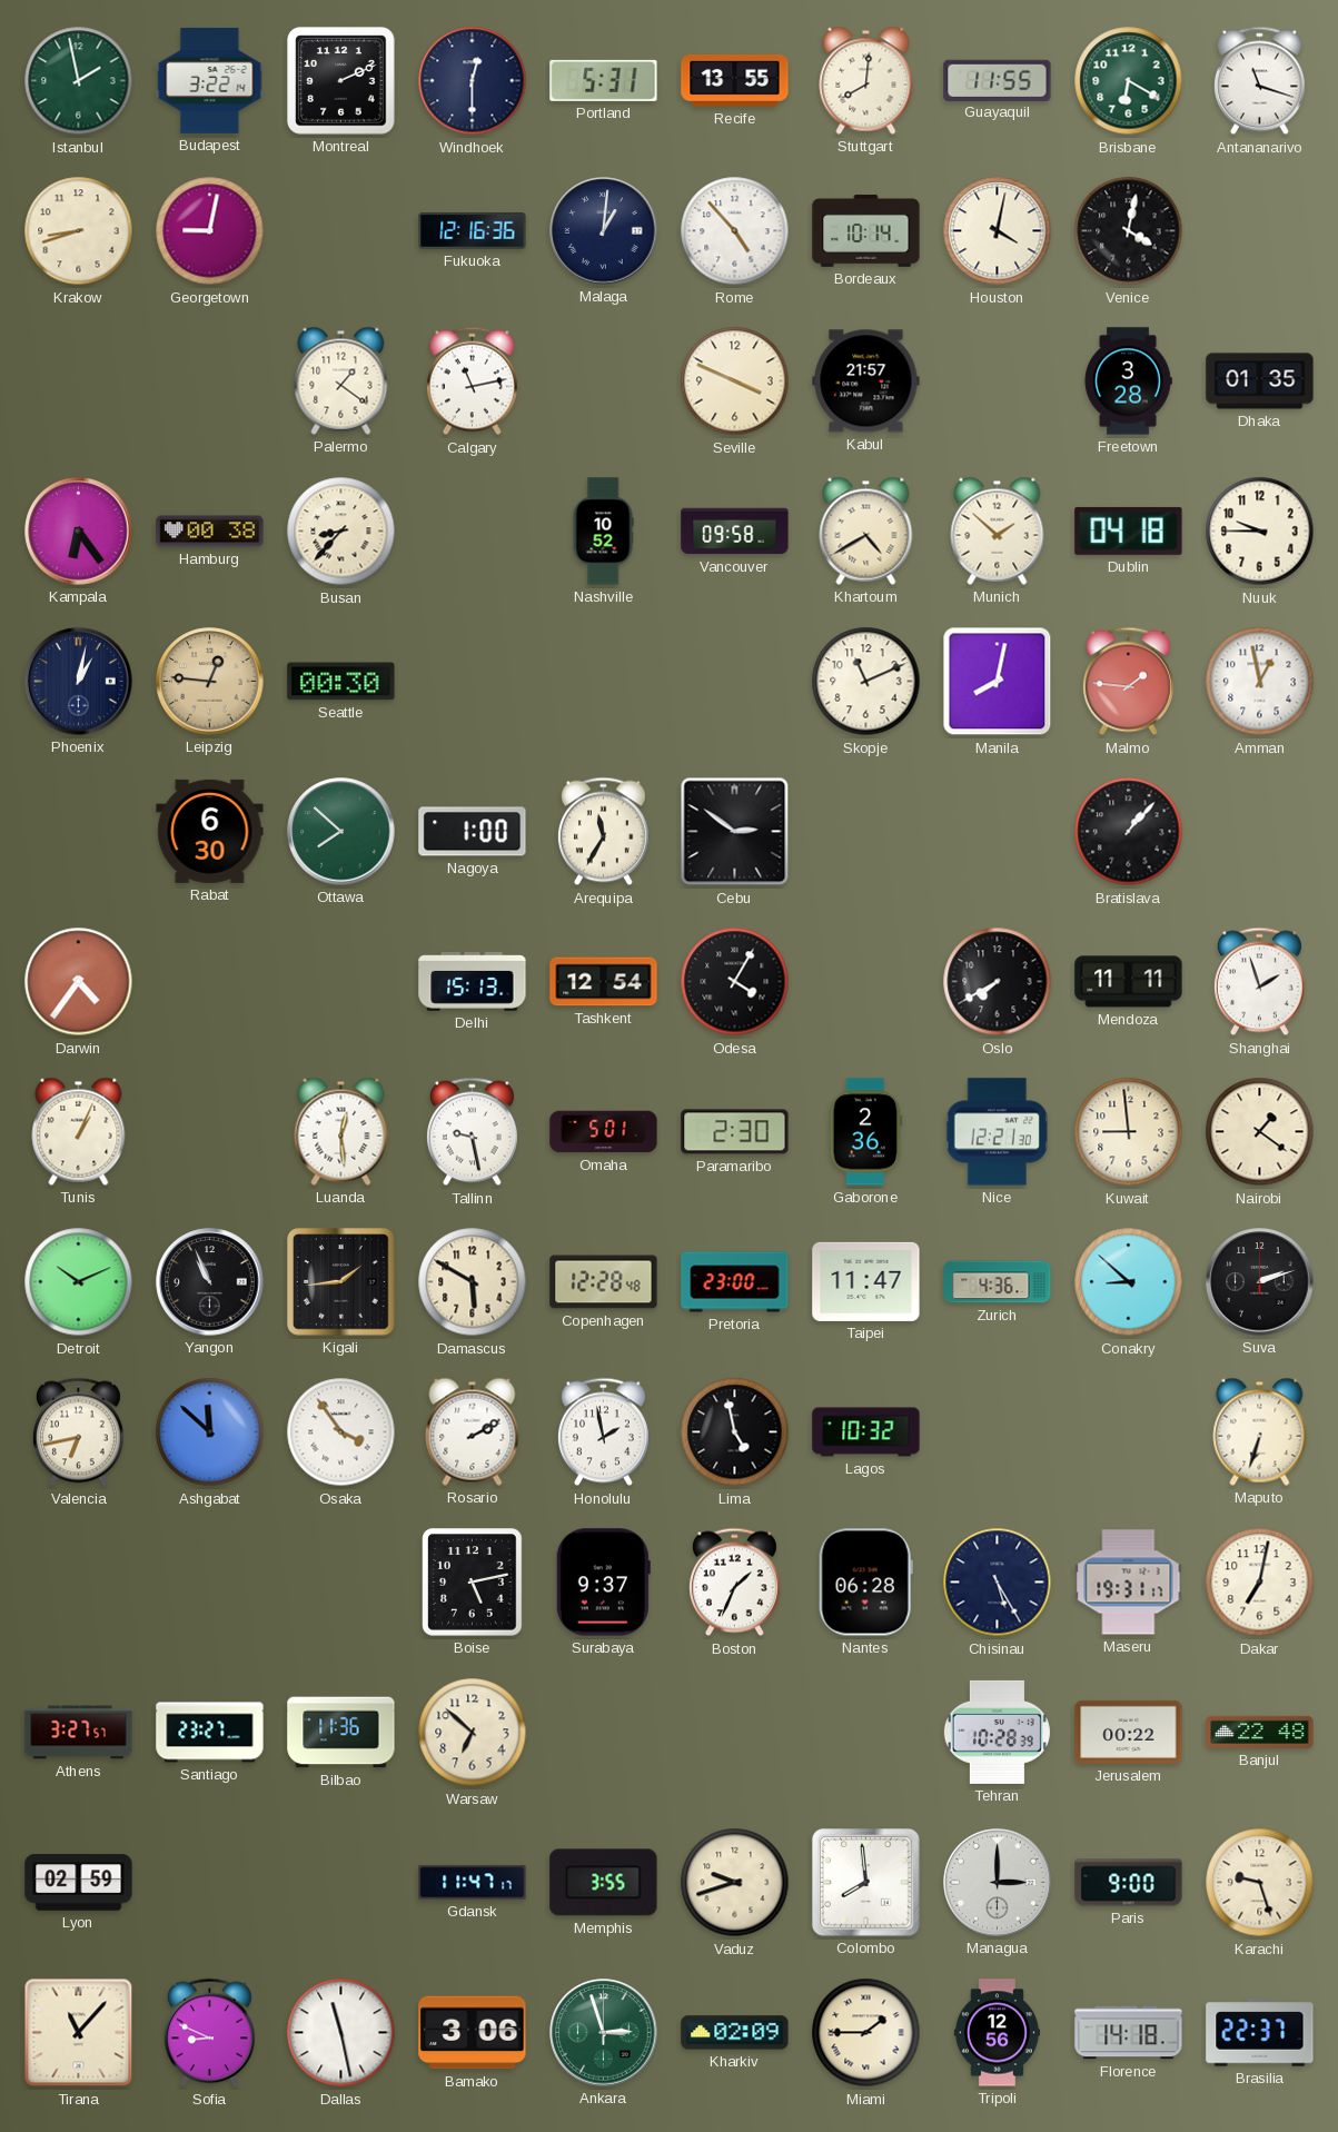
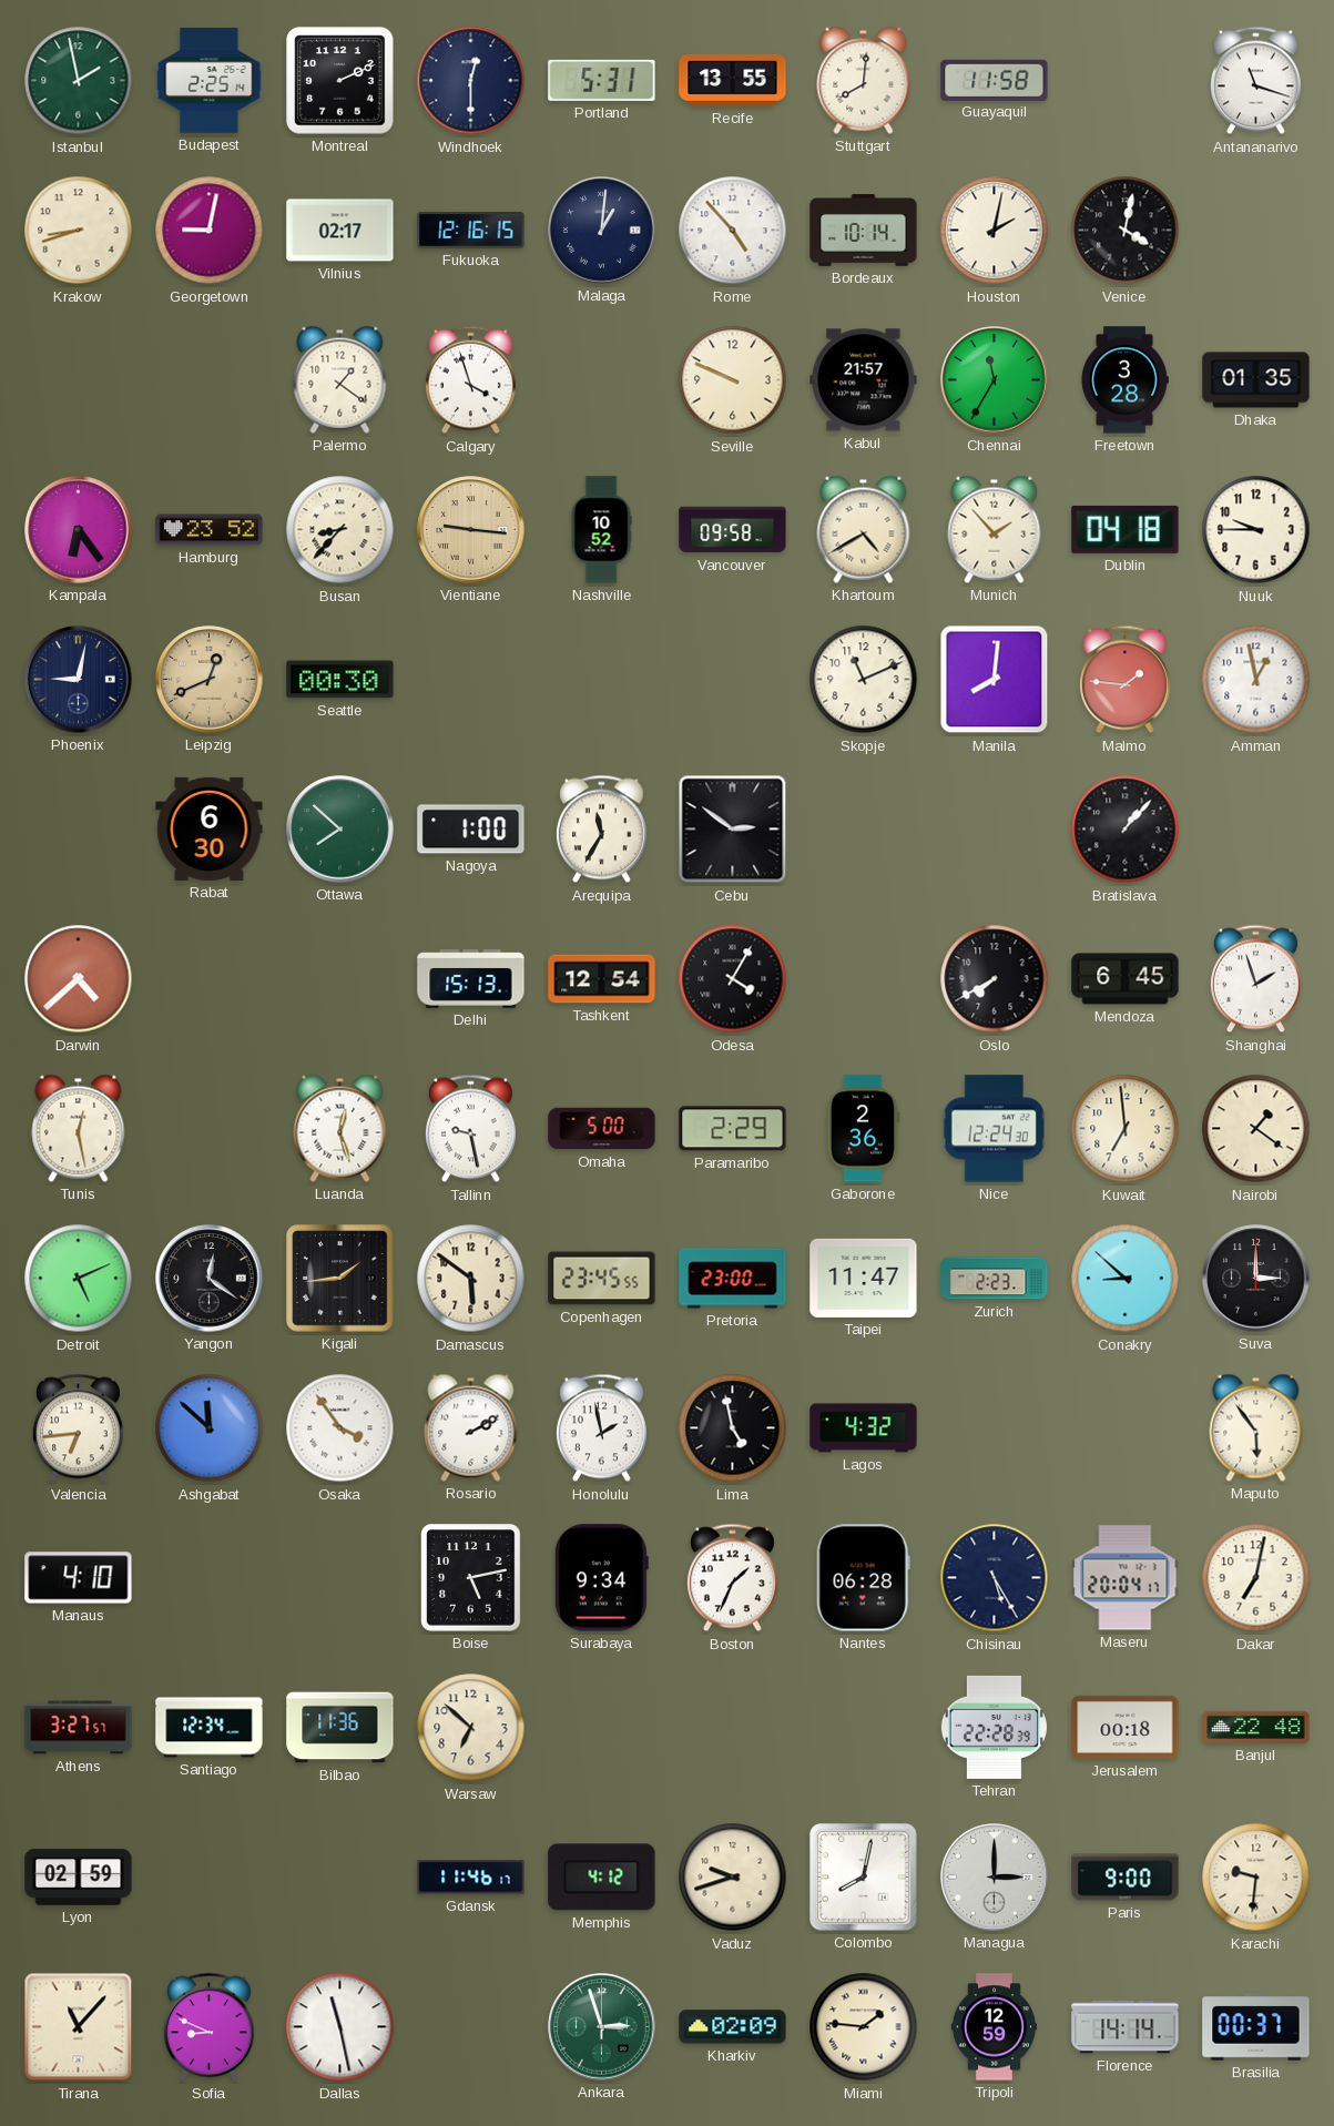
Budapest: 3:22 -> 2:25 (210, 80)
Guayaquil: 11:55 -> 11:58 (995, 80)
Brisbane: 6:20 -> none (1129, 81)
Vilnius: none -> 02:17 (340, 231)
Fukuoka: 12:16:36 -> 12:16:15 (471, 230)
Houston: 4:02 -> 2:02 (995, 231)
Calgary: 11:13 -> 3:57 (470, 380)
Seville: 3:49 -> 9:49 (733, 380)
Chennai: none -> 11:35 (995, 380)
Hamburg: 00:38 -> 23:52 (210, 530)
Vientiane: none -> 9:16 (471, 530)
Munich: 1:52 -> 1:53 (995, 529)
Phoenix: 1:02 -> 9:02 (79, 680)
Leipzig: 12:46 -> 12:41 (210, 680)
Manila: 8:02 -> 8:01 (995, 680)
Darwin: 4:36 -> 4:38 (79, 979)
Mendoza: 11:11 -> 6:45 (1126, 979)
Tunis: 1:04 -> 12:28 (79, 1128)
Luanda: 12:29 -> 12:27 (340, 1128)
Omaha: 5:01 -> 5:00 (602, 1129)
Paramaribo: 2:30 -> 2:29 (733, 1129)
Nice: 12:21 -> 12:24 (994, 1129)
Kuwait: 8:59 -> 6:59 (1126, 1129)
Detroit: 10:11 -> 5:11 (79, 1279)
Yangon: 10:56 -> 12:21 (210, 1279)
Damascus: 5:50 -> 5:51 (471, 1279)
Copenhagen: 12:28 -> 23:45 (602, 1279)
Zurich: 4:36 -> 2:23 (995, 1279)
Suva: 2:12 -> 3:00 (1256, 1279)
Valencia: 6:43 -> 6:44 (78, 1428)
Lagos: 10:32 -> 4:32 (864, 1428)
Maputo: 6:33 -> 5:54 (1256, 1427)
Manaus: none -> 4:10 (79, 1578)
Surabaya: 9:37 -> 9:34 (601, 1578)
Maseru: 19:31 -> 20:04 (1126, 1578)
Santiago: 23:27 -> 12:34 (210, 1728)
Tehran: 10:28 -> 22:28 (994, 1727)
Jerusalem: 00:22 -> 00:18 (1126, 1727)
Gdansk: 11:47 -> 11:46 (471, 1878)
Memphis: 3:55 -> 4:12 (602, 1878)
Colombo: 7:59 -> 8:02 (864, 1878)
Karachi: 9:27 -> 9:31 (1256, 1878)
Bamako: 3:06 -> none (473, 2033)
Miami: 1:45 -> 1:46 (864, 2027)
Tripoli: 12:56 -> 12:59 (994, 2027)
Florence: 14:18 -> 14:14 (1126, 2027)
Brasilia: 22:37 -> 00:37 (1256, 2027)
